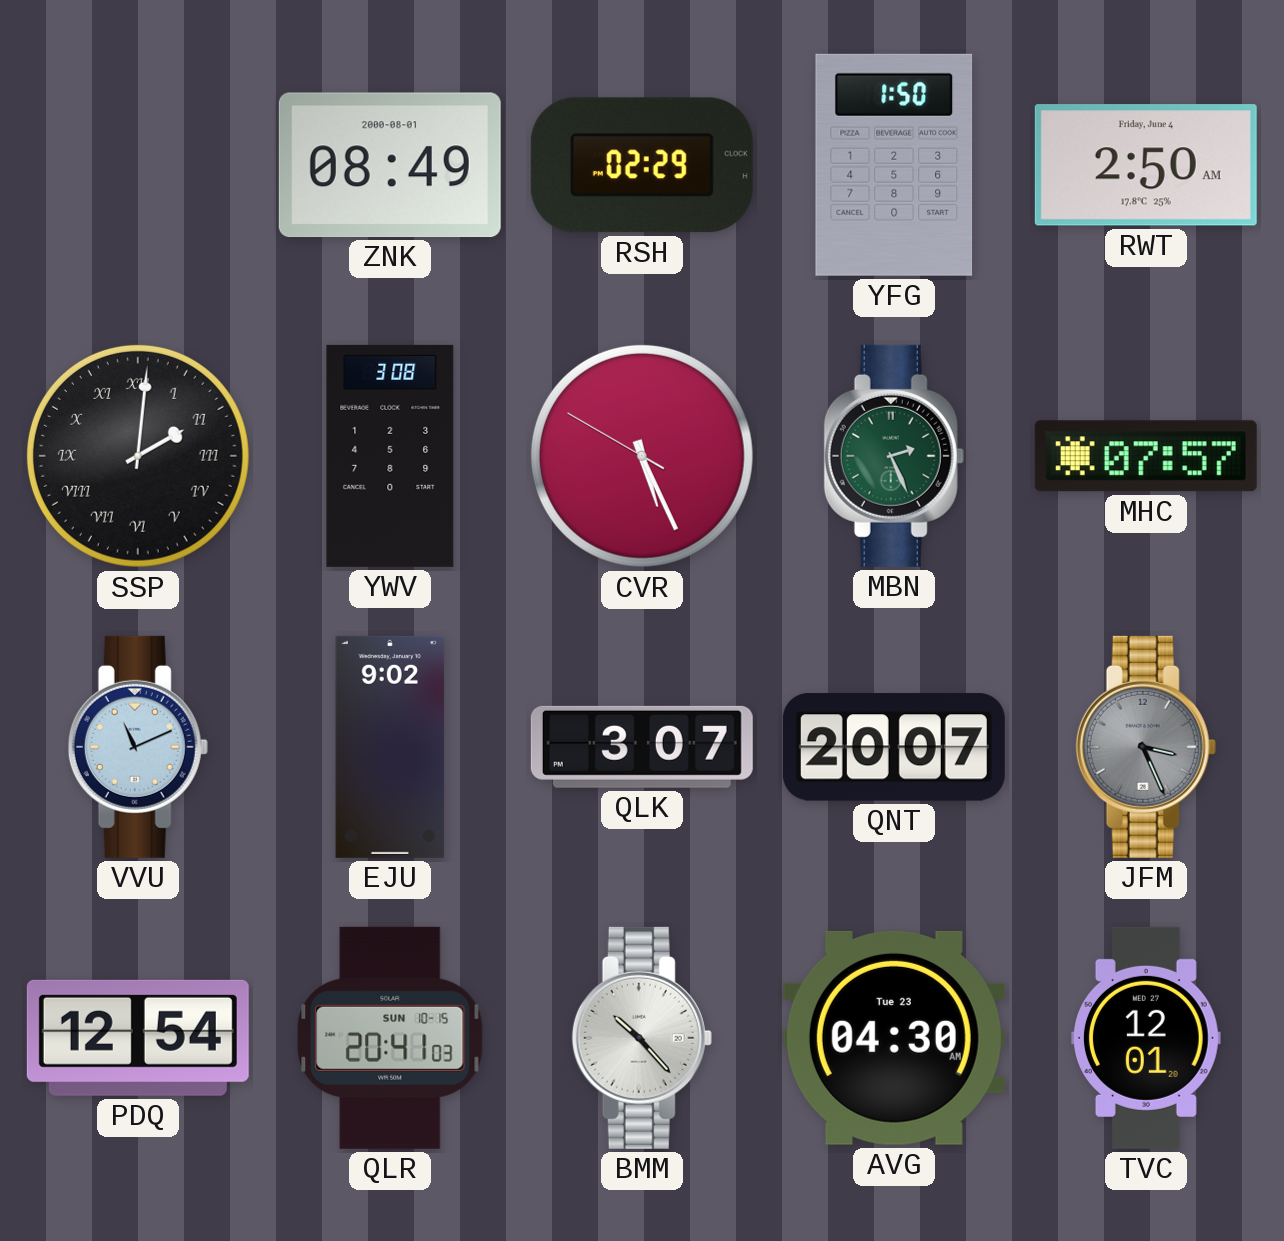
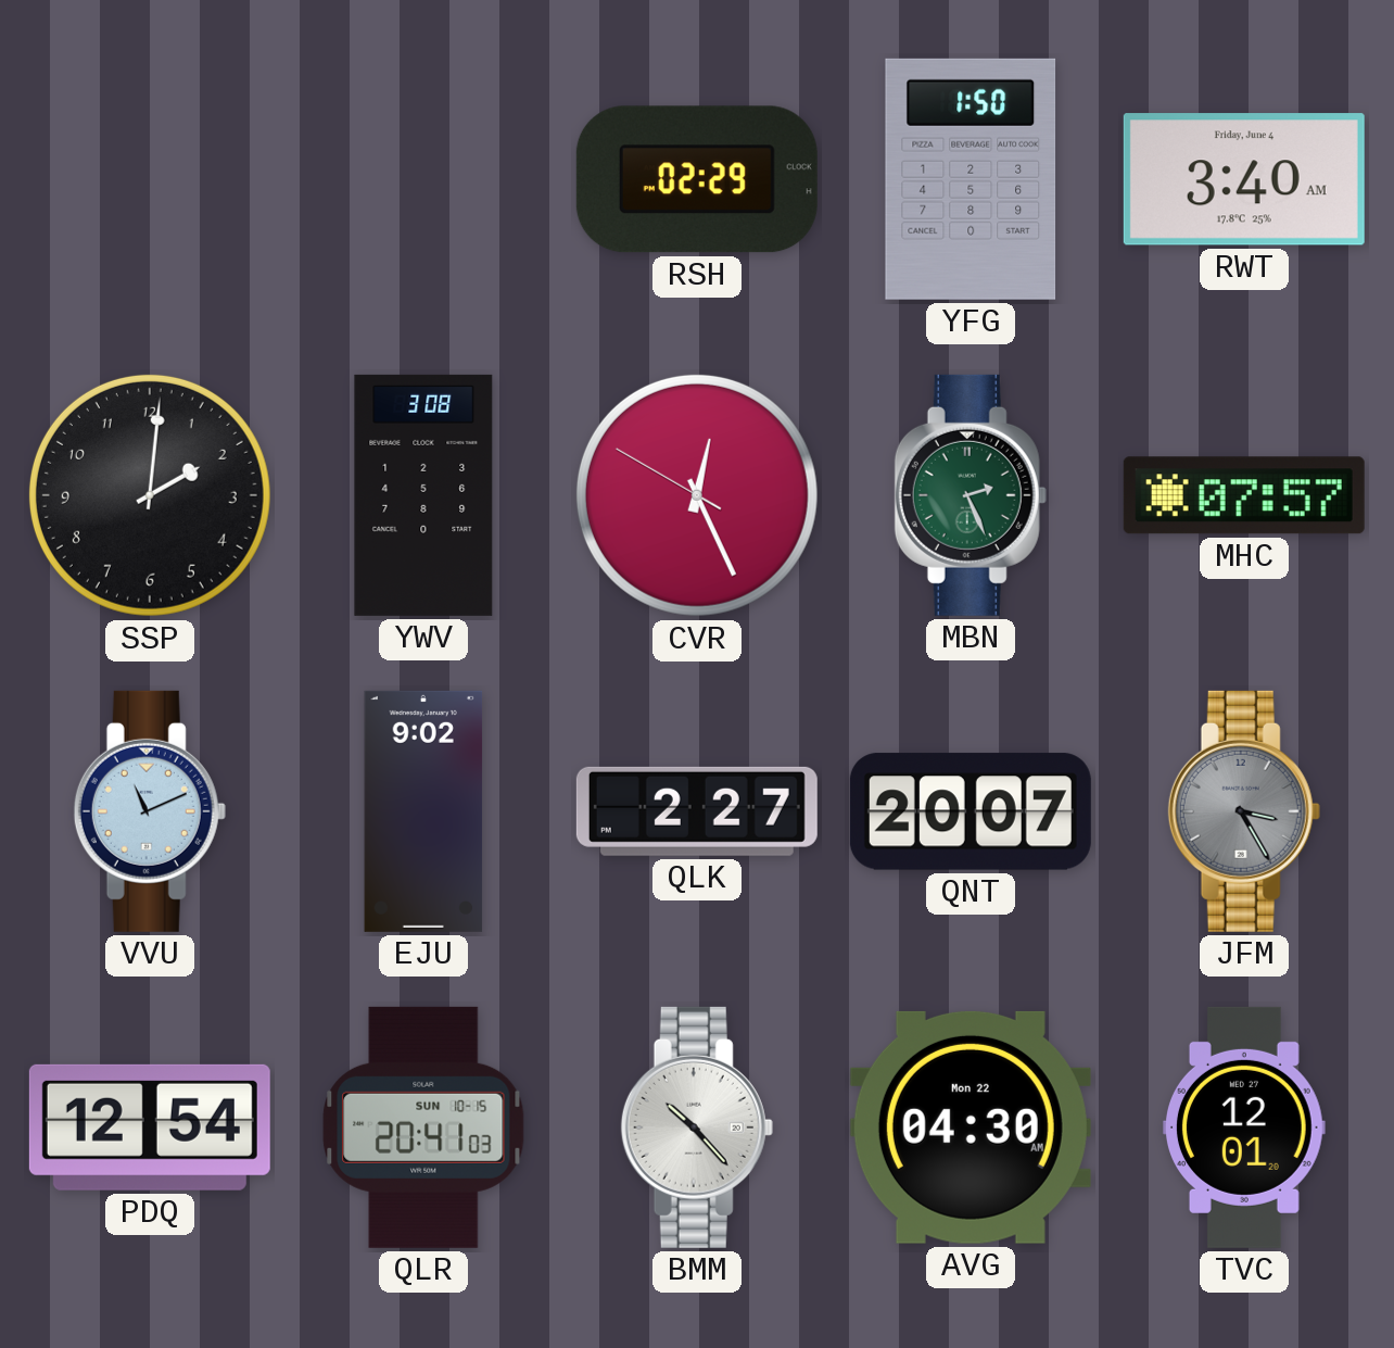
ZNK: 08:49 -> none (390, 165)
RWT: 2:50 -> 3:40 (1244, 179)
SSP numerals: Roman -> Arabic (150, 495)
CVR: 5:25 -> 12:25 (697, 495)
QLK: 3:07 -> 2:27 (697, 811)
JFM: 3:26 -> 3:25 (1244, 811)
AVG date: Tue 23 -> Mon 22 (971, 1127)
